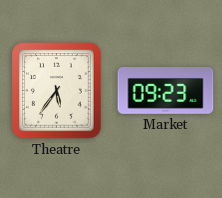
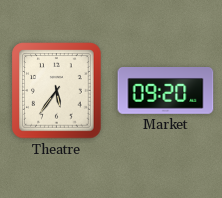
Market: 09:23 -> 09:20 (166, 91)
